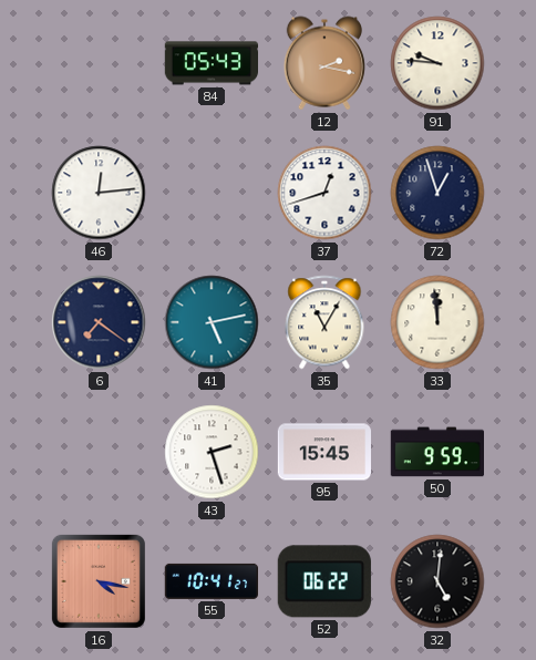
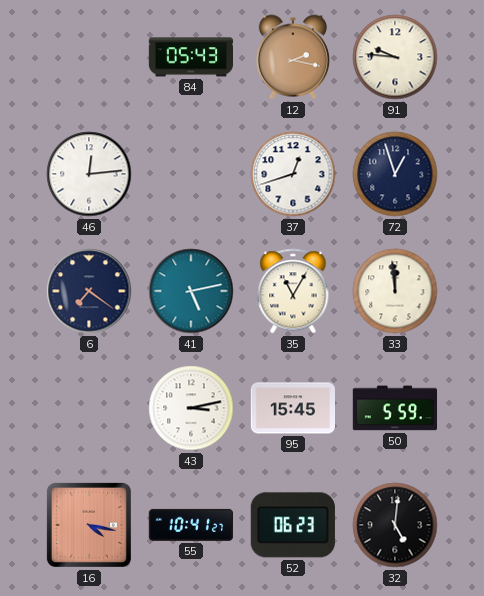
43: 2:27 -> 3:13 (191, 408)
50: 9:59 -> 5:59 (394, 408)
52: 06:22 -> 06:23 (293, 525)
